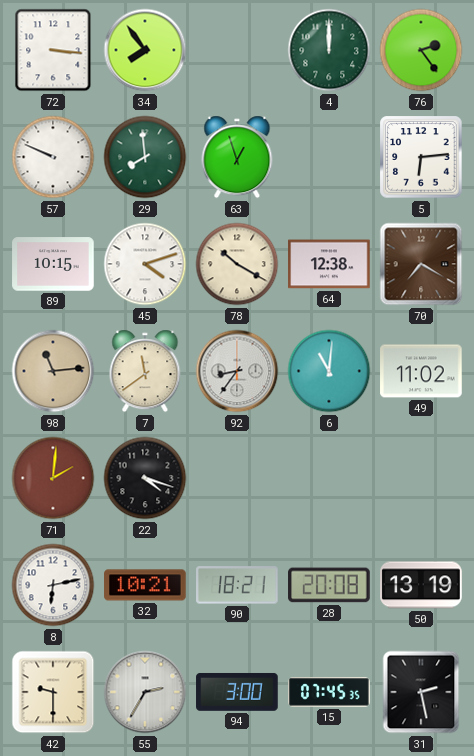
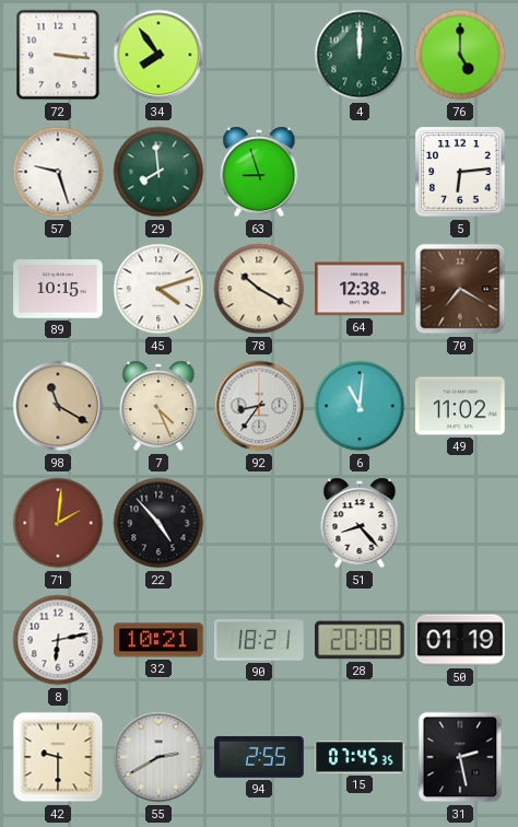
76: 2:24 -> 5:00 (460, 55)
57: 9:49 -> 9:27 (58, 172)
63: 12:57 -> 8:57 (259, 172)
98: 11:14 -> 11:20 (58, 406)
7: 11:39 -> 4:26 (158, 406)
22: 4:18 -> 4:53 (158, 523)
51: none -> 8:23 (360, 523)
50: 13:19 -> 01:19 (460, 640)
55: 2:35 -> 2:40 (158, 757)
94: 3:00 -> 2:55 (259, 757)
